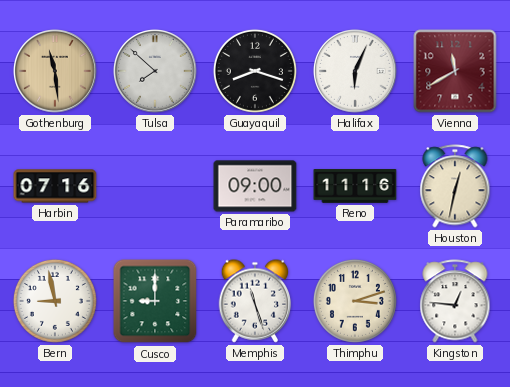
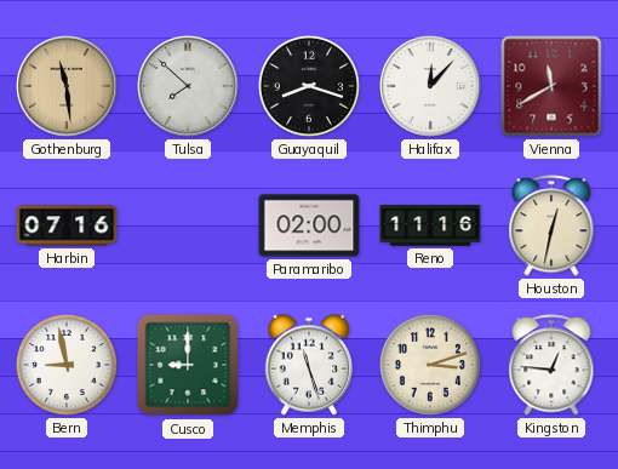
Halifax: 6:04 -> 12:07 (431, 87)
Paramaribo: 09:00 -> 02:00 (309, 225)
